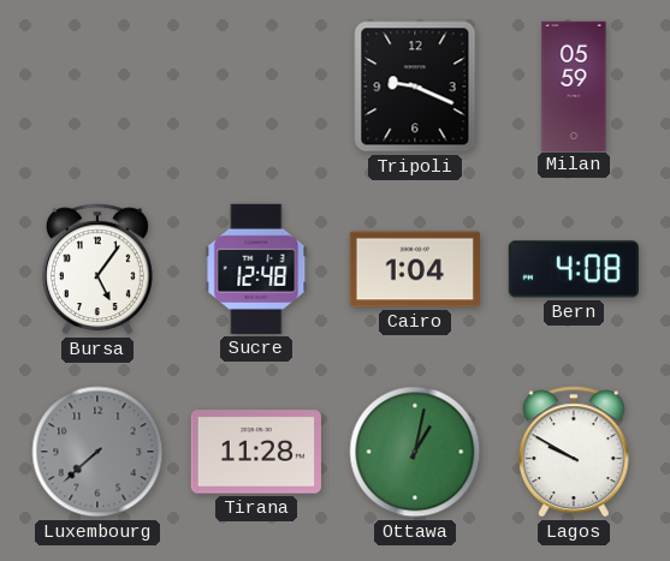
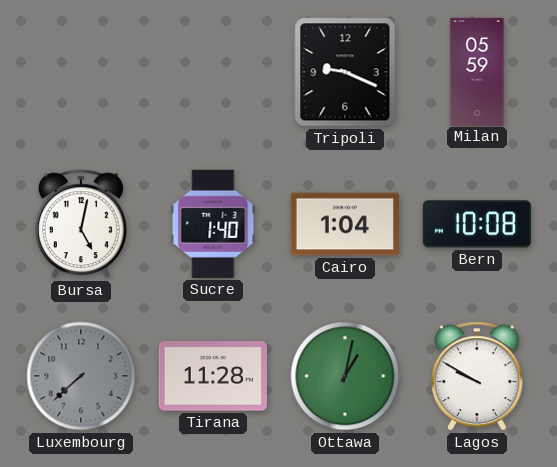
Bursa: 5:06 -> 5:02 (81, 224)
Sucre: 12:48 -> 1:40 (213, 224)
Bern: 4:08 -> 10:08 (477, 224)
